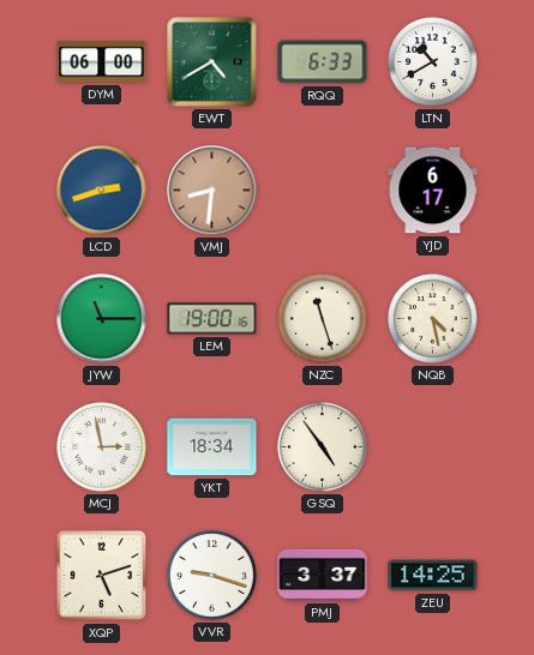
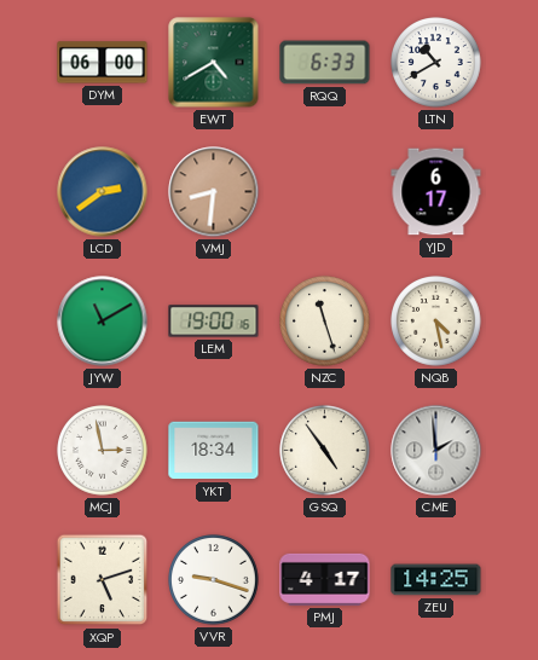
LCD: 2:42 -> 2:39 (103, 192)
JYW: 11:15 -> 11:10 (103, 322)
CME: none -> 1:59 (436, 451)
PMJ: 3:37 -> 4:17 (325, 579)
